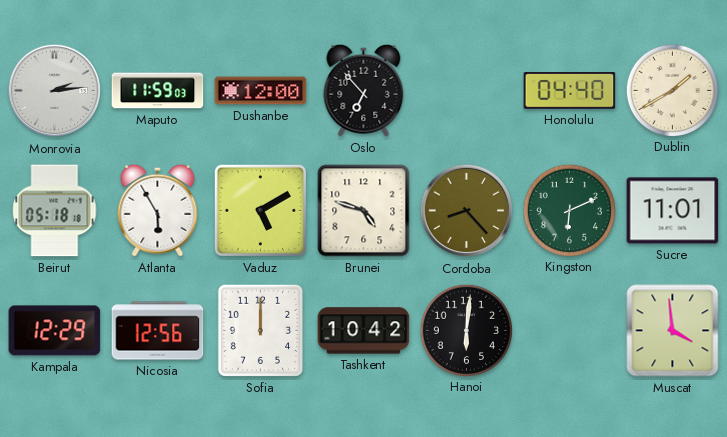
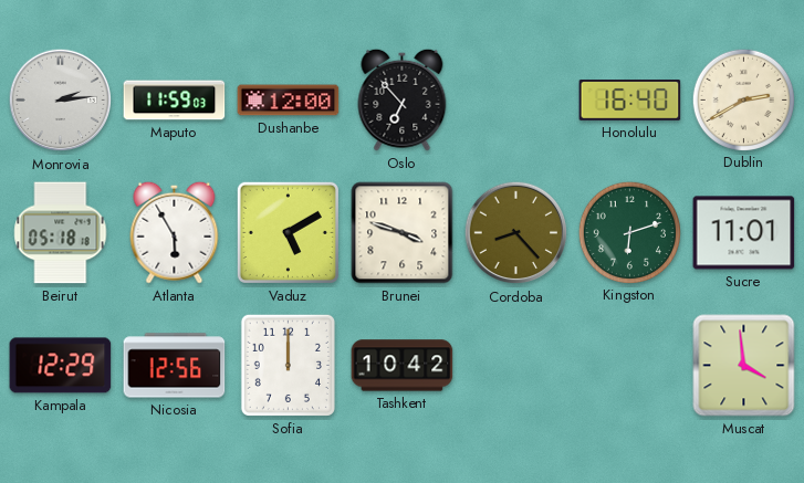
Honolulu: 04:40 -> 16:40 (630, 101)
Dublin: 1:40 -> 2:40 (743, 99)
Brunei: 4:48 -> 3:48 (403, 233)
Kingston: 6:11 -> 6:12 (629, 232)
Hanoi: 6:01 -> none (466, 330)
